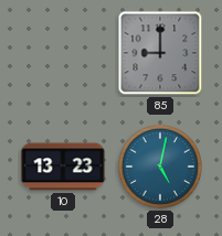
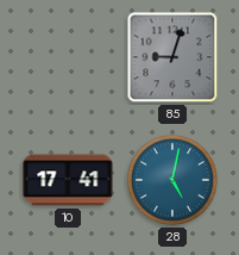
85: 9:00 -> 9:03 (172, 57)
10: 13:23 -> 17:41 (68, 180)
